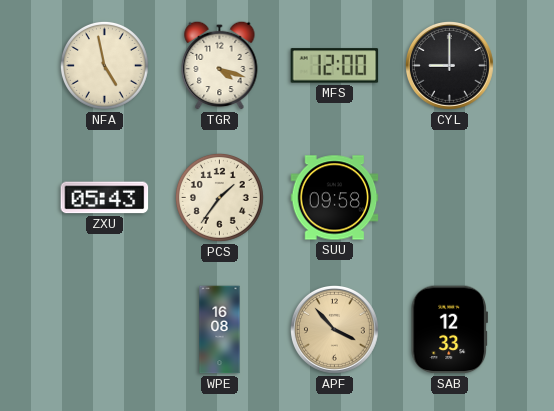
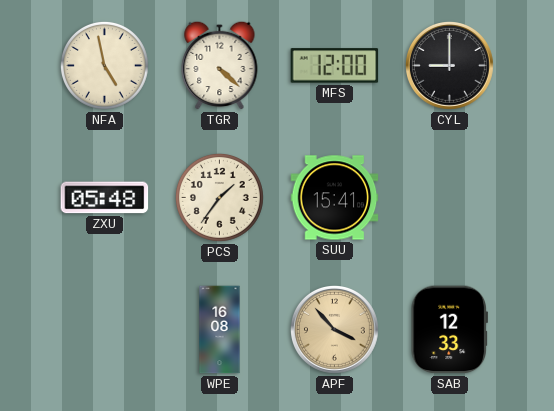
TGR: 4:18 -> 4:22 (220, 65)
ZXU: 05:43 -> 05:48 (105, 198)
SUU: 09:58 -> 15:41 (335, 198)
